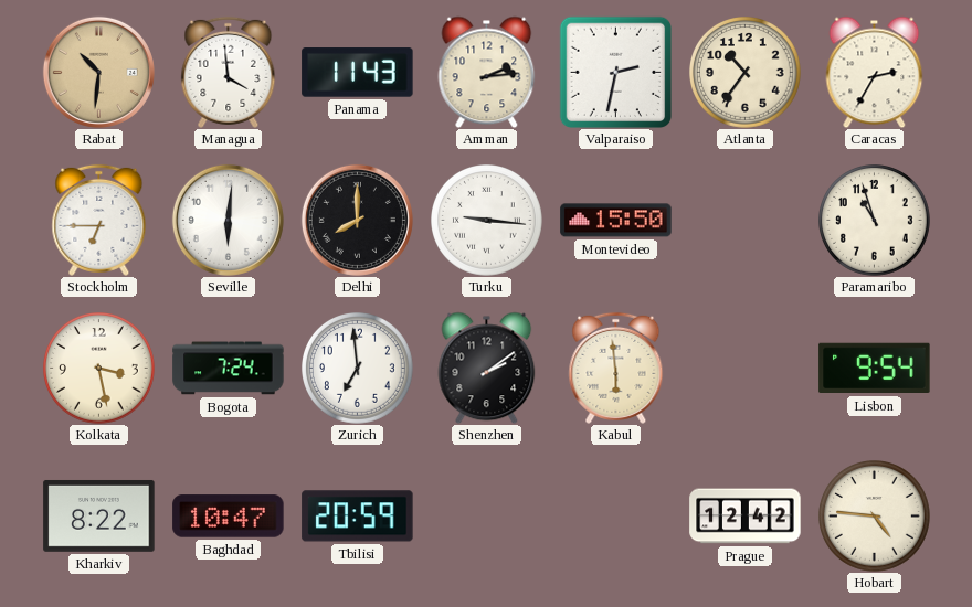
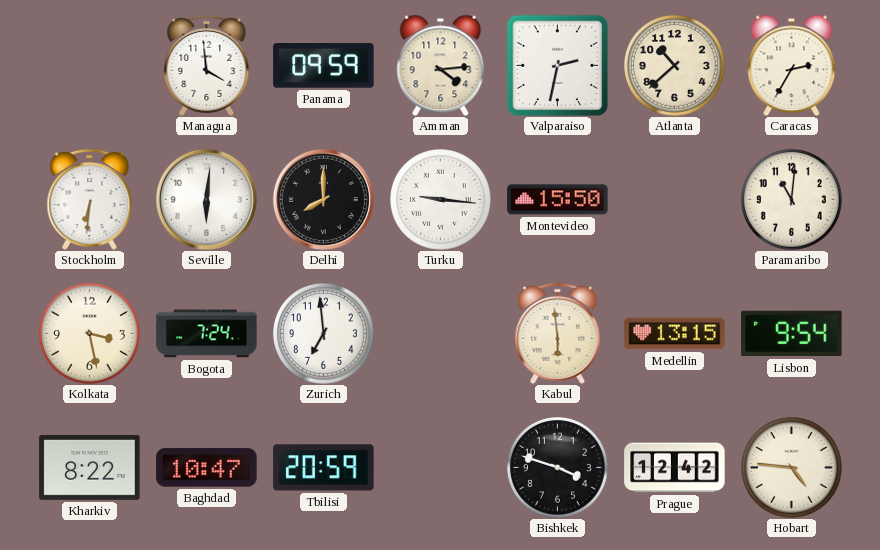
Rabat: 10:31 -> none (98, 72)
Panama: 11:43 -> 09:59 (324, 66)
Amman: 2:14 -> 4:14 (441, 65)
Atlanta: 10:36 -> 10:38 (675, 66)
Stockholm: 6:45 -> 6:31 (90, 199)
Paramaribo: 10:57 -> 11:01 (792, 200)
Shenzhen: 2:09 -> none (487, 368)
Medellin: none -> 13:15 (675, 334)
Bishkek: none -> 3:48 (558, 468)
